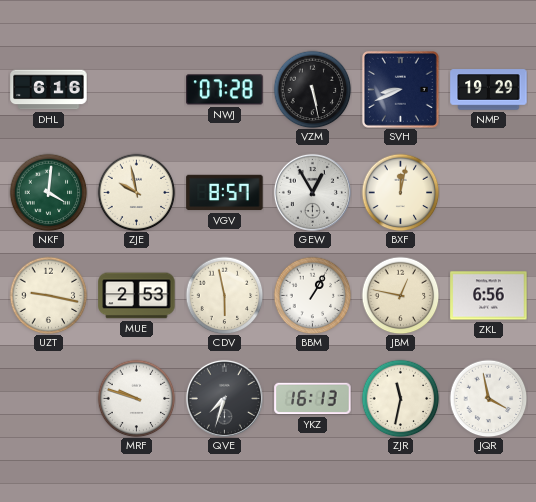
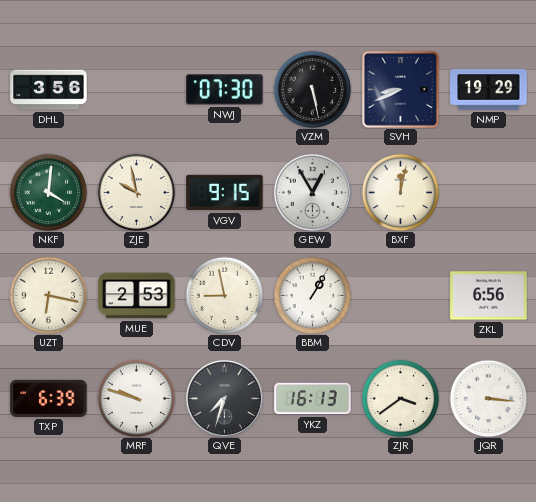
DHL: 6:16 -> 3:56 (49, 90)
NWJ: 07:28 -> 07:30 (225, 90)
VGV: 8:57 -> 9:15 (225, 193)
UZT: 9:17 -> 6:17 (48, 295)
CDV: 5:58 -> 8:58 (224, 295)
JBM: 12:47 -> none (400, 295)
TXP: none -> 6:39 (49, 398)
ZJR: 11:32 -> 3:39 (400, 398)
JQR: 3:58 -> 3:16 (488, 398)
